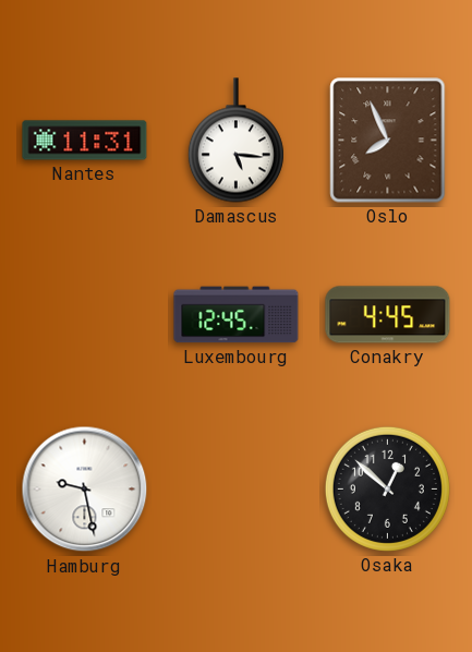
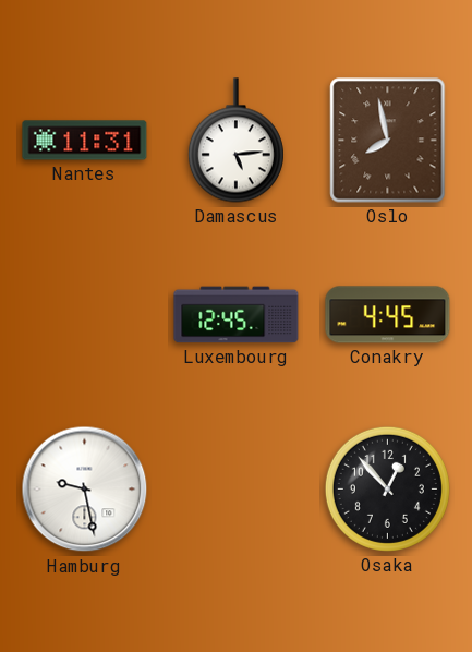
Damascus: 5:16 -> 5:14 (235, 141)
Oslo: 7:56 -> 7:58 (388, 141)
Osaka: 12:52 -> 12:53 (387, 488)
